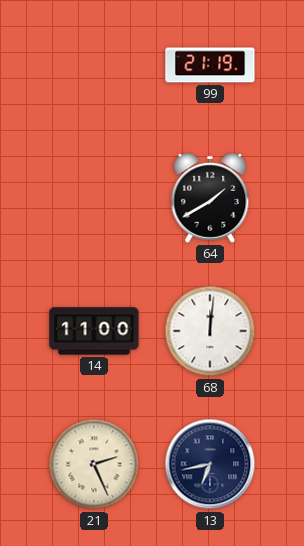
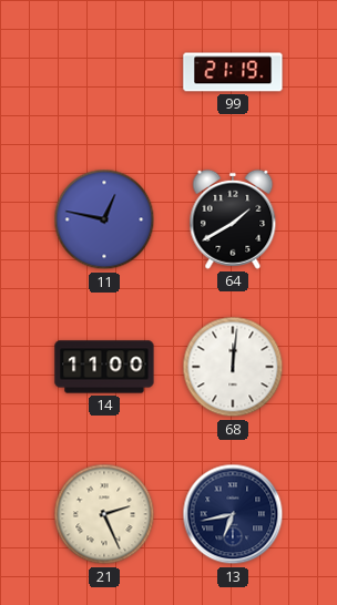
11: none -> 12:47 (104, 219)
